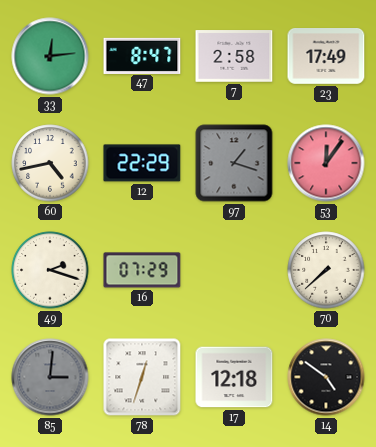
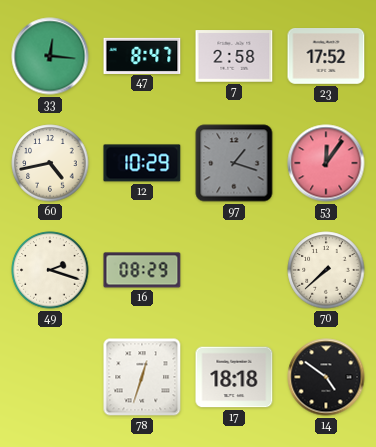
33: 12:14 -> 12:16 (50, 56)
23: 17:49 -> 17:52 (326, 57)
12: 22:29 -> 10:29 (142, 163)
16: 07:29 -> 08:29 (142, 270)
85: 3:01 -> none (50, 377)
17: 12:18 -> 18:18 (234, 377)
